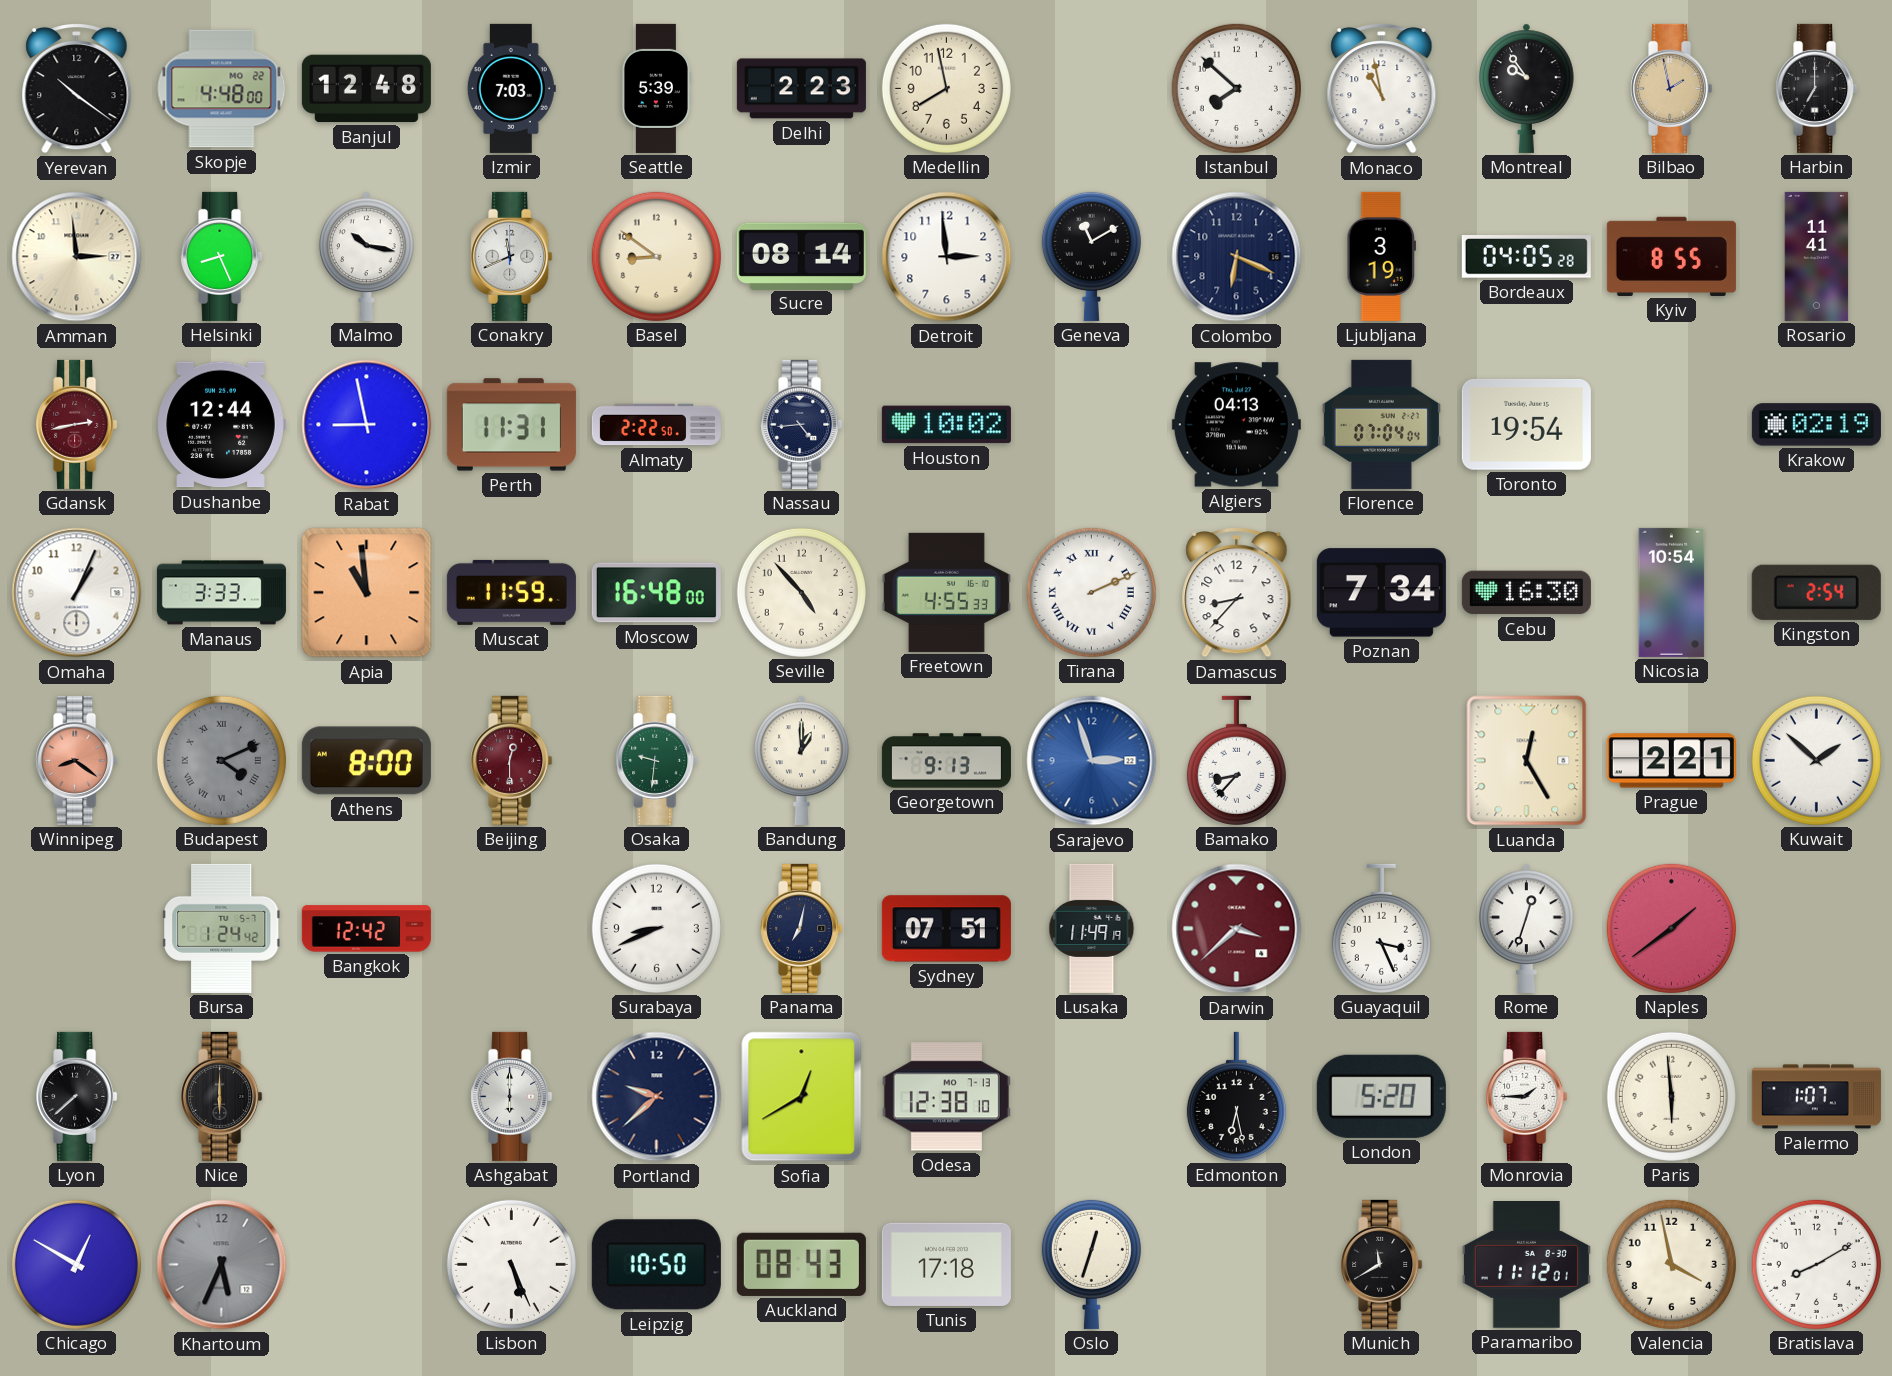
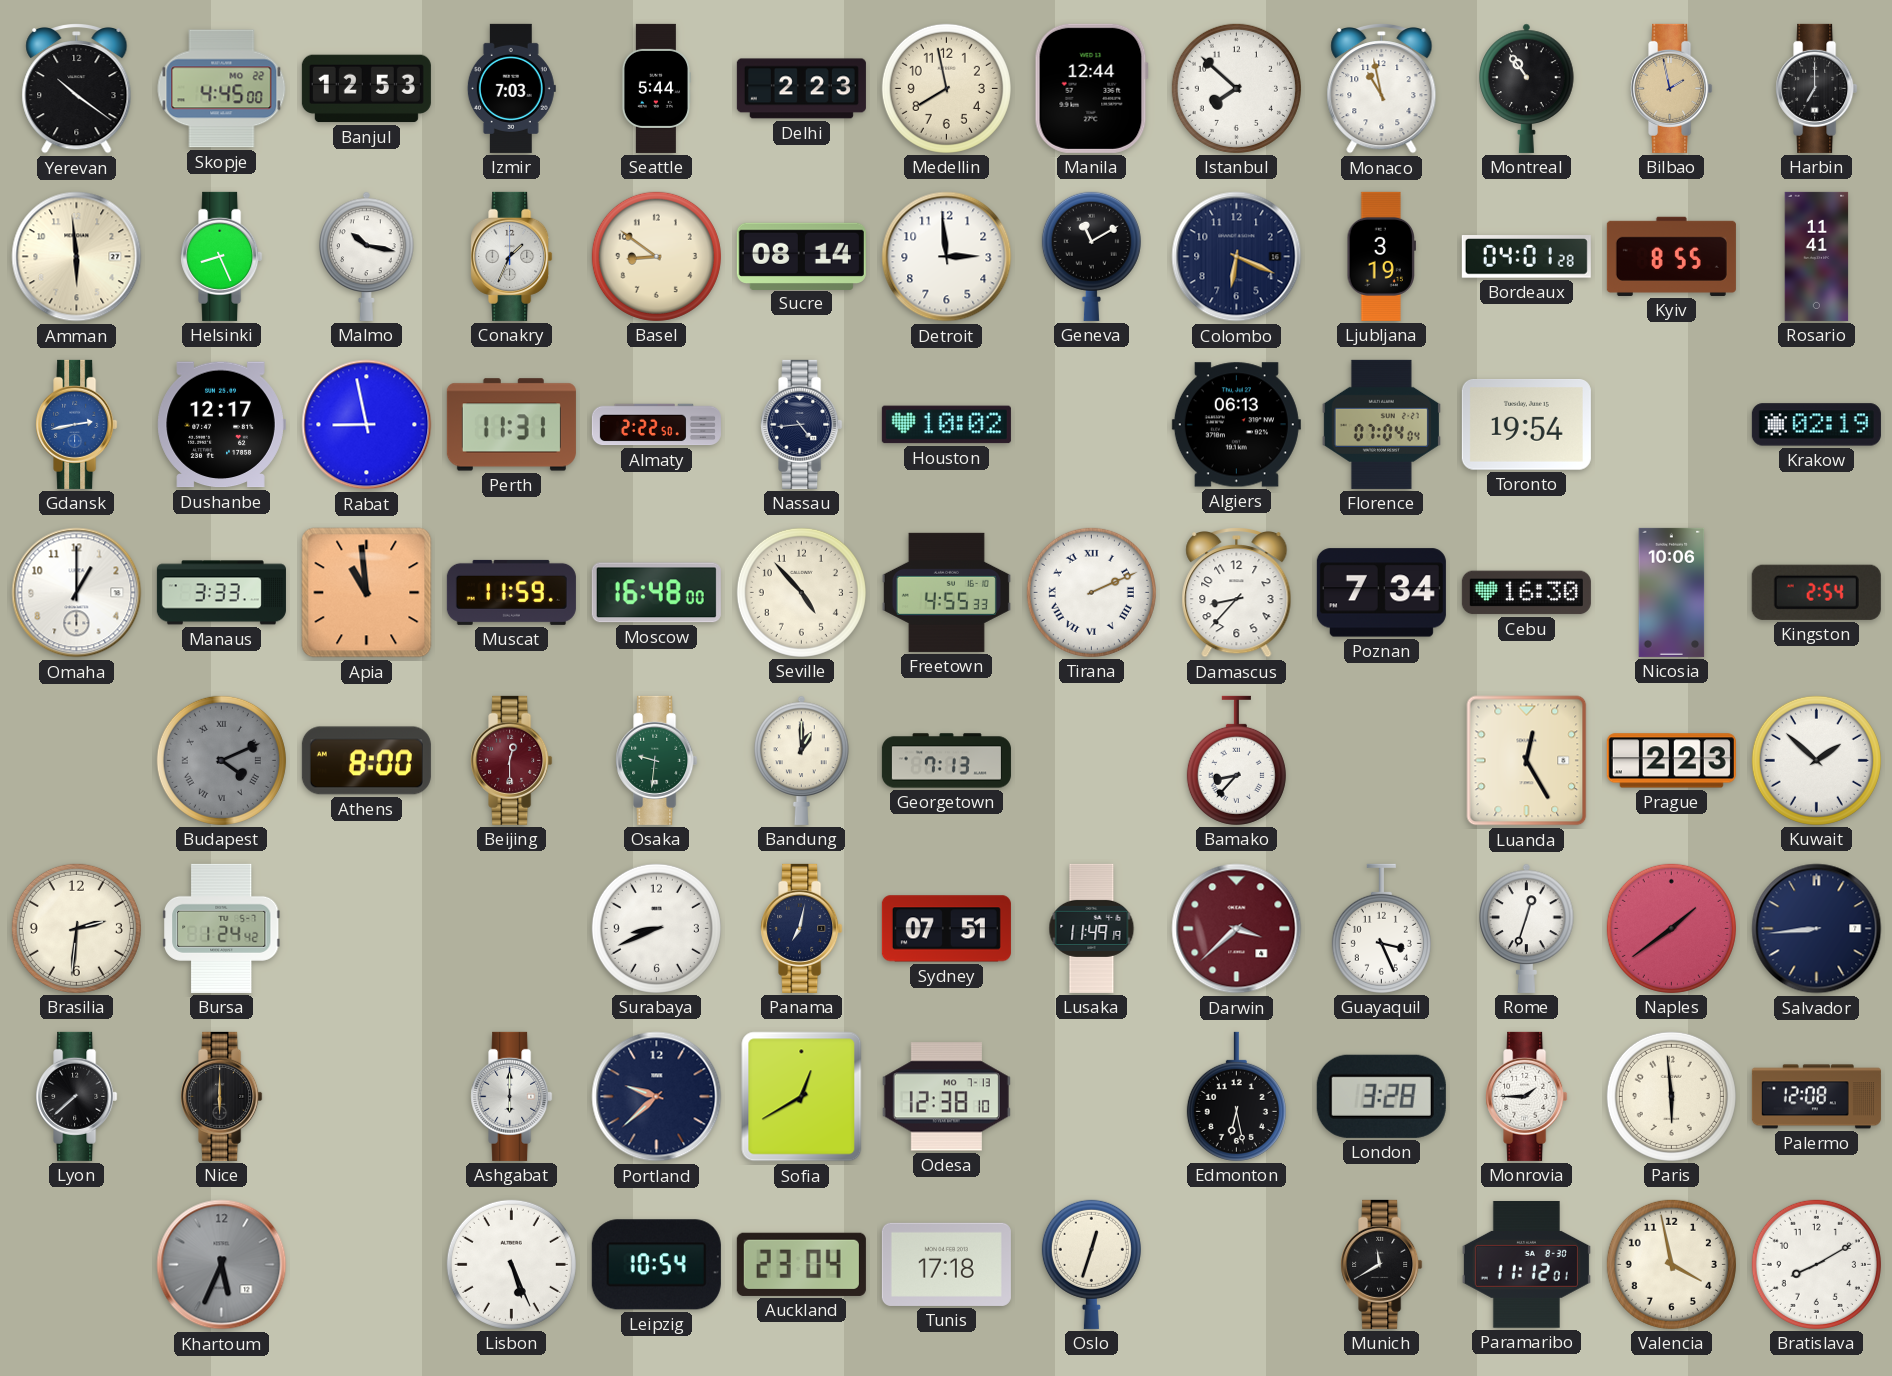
Skopje: 4:48 -> 4:45 (222, 89)
Banjul: 12:48 -> 12:53 (366, 89)
Seattle: 5:39 -> 5:44 (656, 88)
Manila: none -> 12:44 (1091, 88)
Montreal: 9:54 -> 10:54 (1527, 88)
Amman: 2:59 -> 5:59 (77, 257)
Conakry: 11:41 -> 1:34 (512, 256)
Bordeaux: 04:05 -> 04:01 (1526, 257)
Gdansk dial: burgundy -> blue (77, 424)
Dushanbe: 12:44 -> 12:17 (221, 425)
Algiers: 04:13 -> 06:13 (1236, 425)
Omaha: 1:04 -> 1:00 (77, 593)
Nicosia: 10:54 -> 10:06 (1672, 592)
Winnipeg: 8:21 -> none (77, 760)
Georgetown: 9:13 -> 7:13 (946, 761)
Sarajevo: 2:57 -> none (1092, 761)
Prague: 2:21 -> 2:23 (1671, 761)
Brasilia: none -> 2:31 (76, 928)
Bangkok: 12:42 -> none (366, 929)
Salvador: none -> 8:44 (1817, 929)
London: 5:20 -> 3:28 (1381, 1096)
Palermo: 1:07 -> 12:08 (1816, 1097)
Chicago: 12:50 -> none (76, 1264)
Leipzig: 10:50 -> 10:54 (656, 1265)
Auckland: 08:43 -> 23:04 (801, 1264)
